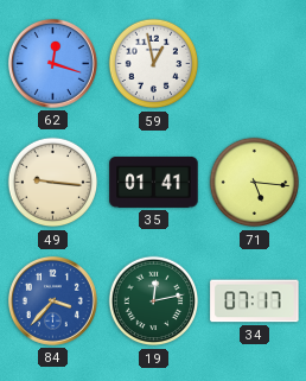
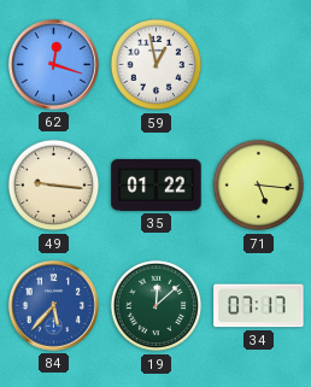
35: 01:41 -> 01:22 (157, 184)
84: 3:37 -> 5:37 (53, 305)
19: 12:13 -> 12:08 (157, 306)
